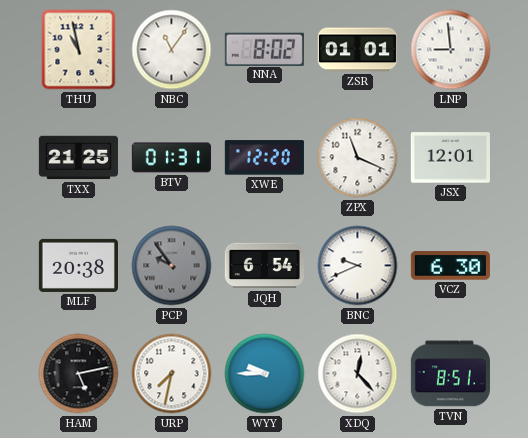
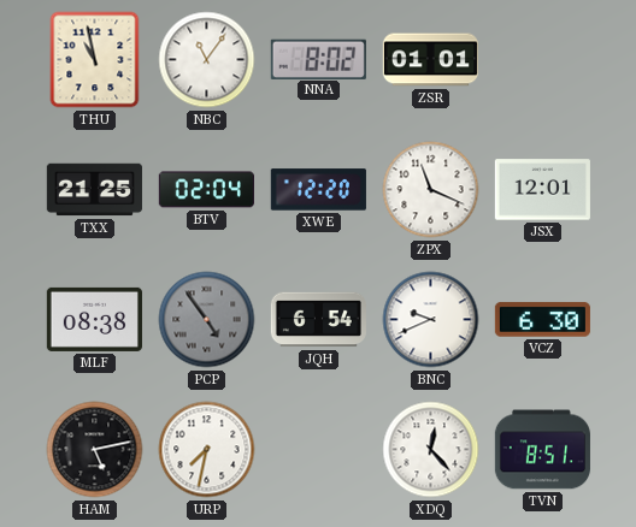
LNP: 8:59 -> none (451, 50)
BTV: 01:31 -> 02:04 (206, 190)
MLF: 20:38 -> 08:38 (94, 319)
PCP: 9:54 -> 4:54 (207, 320)
WYY: 9:45 -> none (265, 374)
